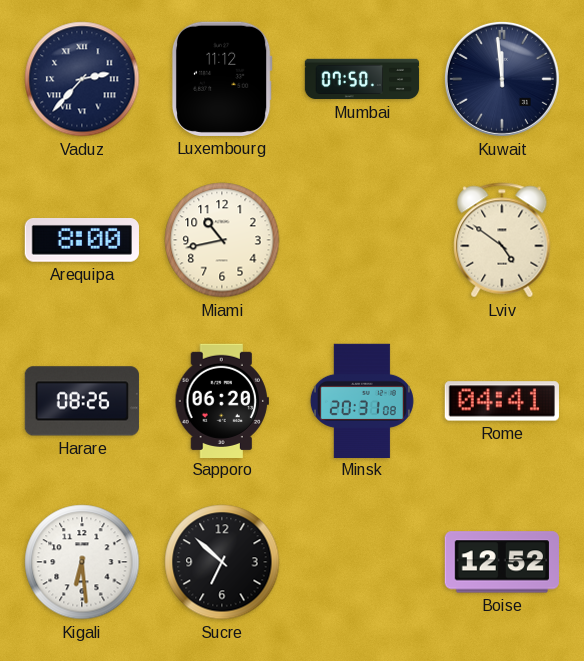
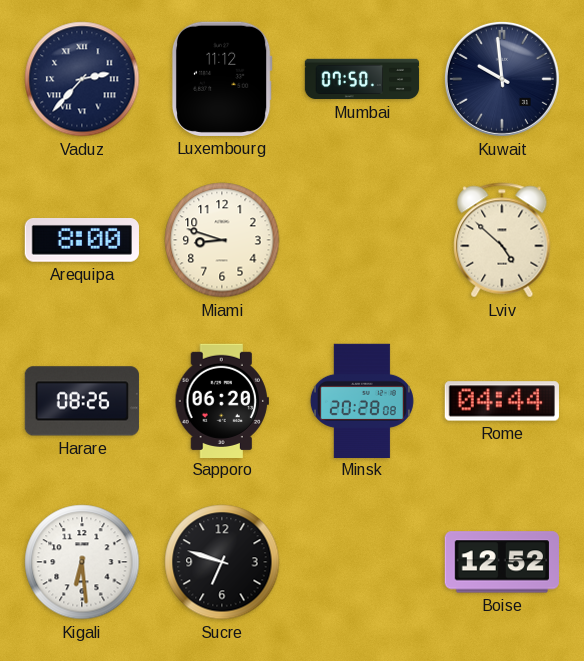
Kuwait: 11:59 -> 9:59 (502, 79)
Miami: 10:43 -> 8:48 (222, 240)
Lviv: 4:51 -> 4:52 (502, 240)
Minsk: 20:31 -> 20:28 (362, 400)
Rome: 04:41 -> 04:44 (502, 401)
Sucre: 6:52 -> 6:48 (222, 562)
